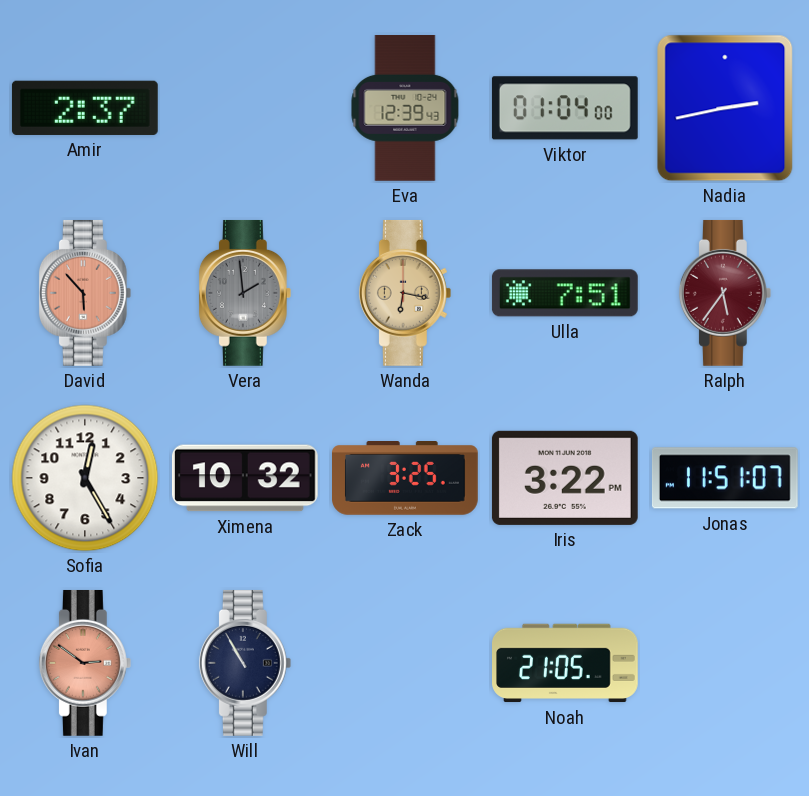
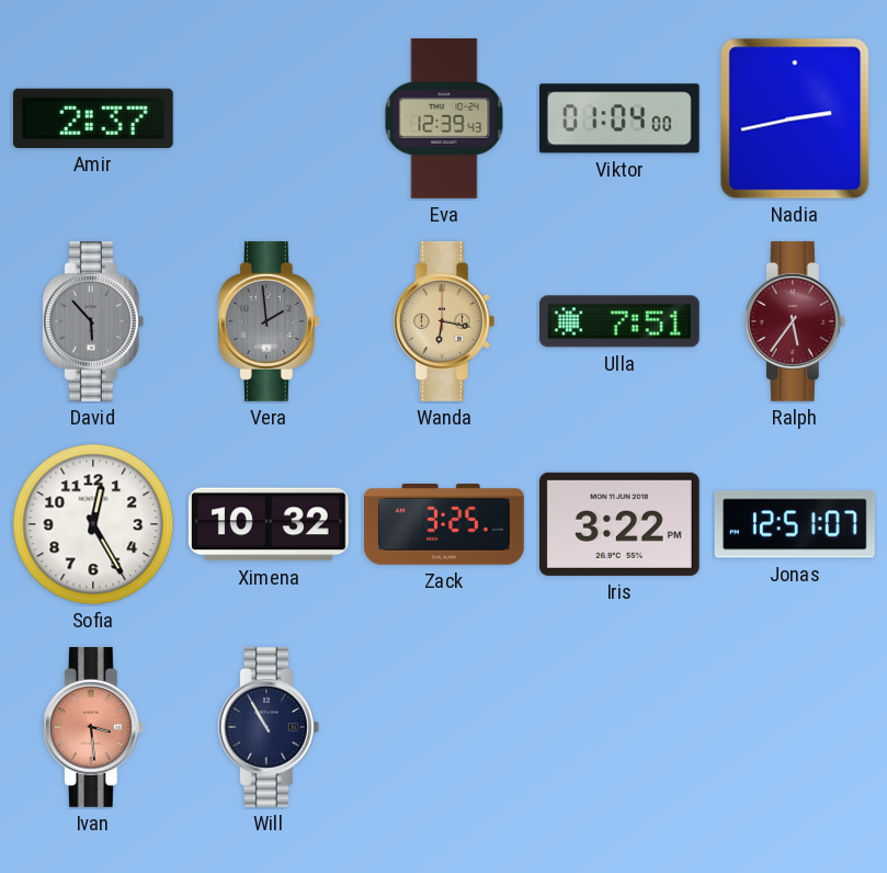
David dial: salmon -> grey (93, 321)
Jonas: 11:51 -> 12:51 (795, 524)
Ivan: 2:51 -> 3:29 (93, 727)
Noah: 21:05 -> none (566, 663)
